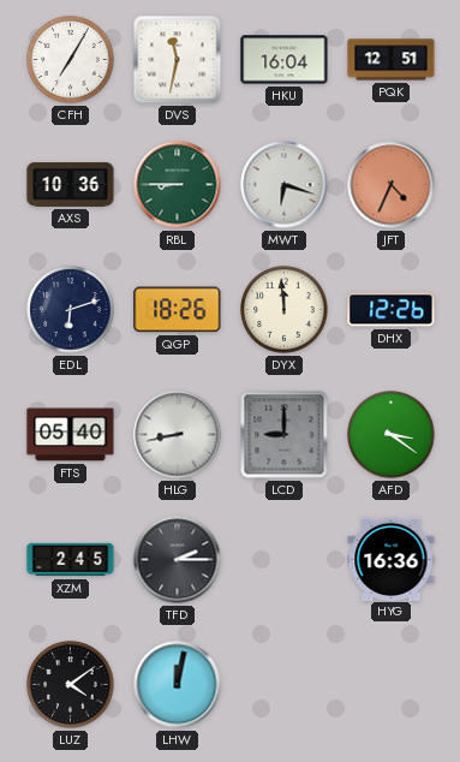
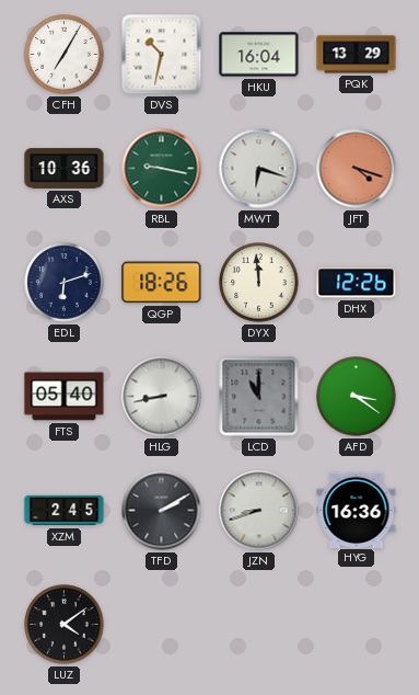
DVS: 11:32 -> 10:32 (162, 55)
PQK: 12:51 -> 13:29 (357, 55)
RBL: 8:45 -> 9:17 (162, 169)
JFT: 4:34 -> 4:18 (357, 169)
LCD: 9:00 -> 11:00 (259, 397)
TFD: 2:15 -> 2:10 (162, 511)
JZN: none -> 8:42 (259, 511)
LHW: 12:02 -> none (178, 685)
